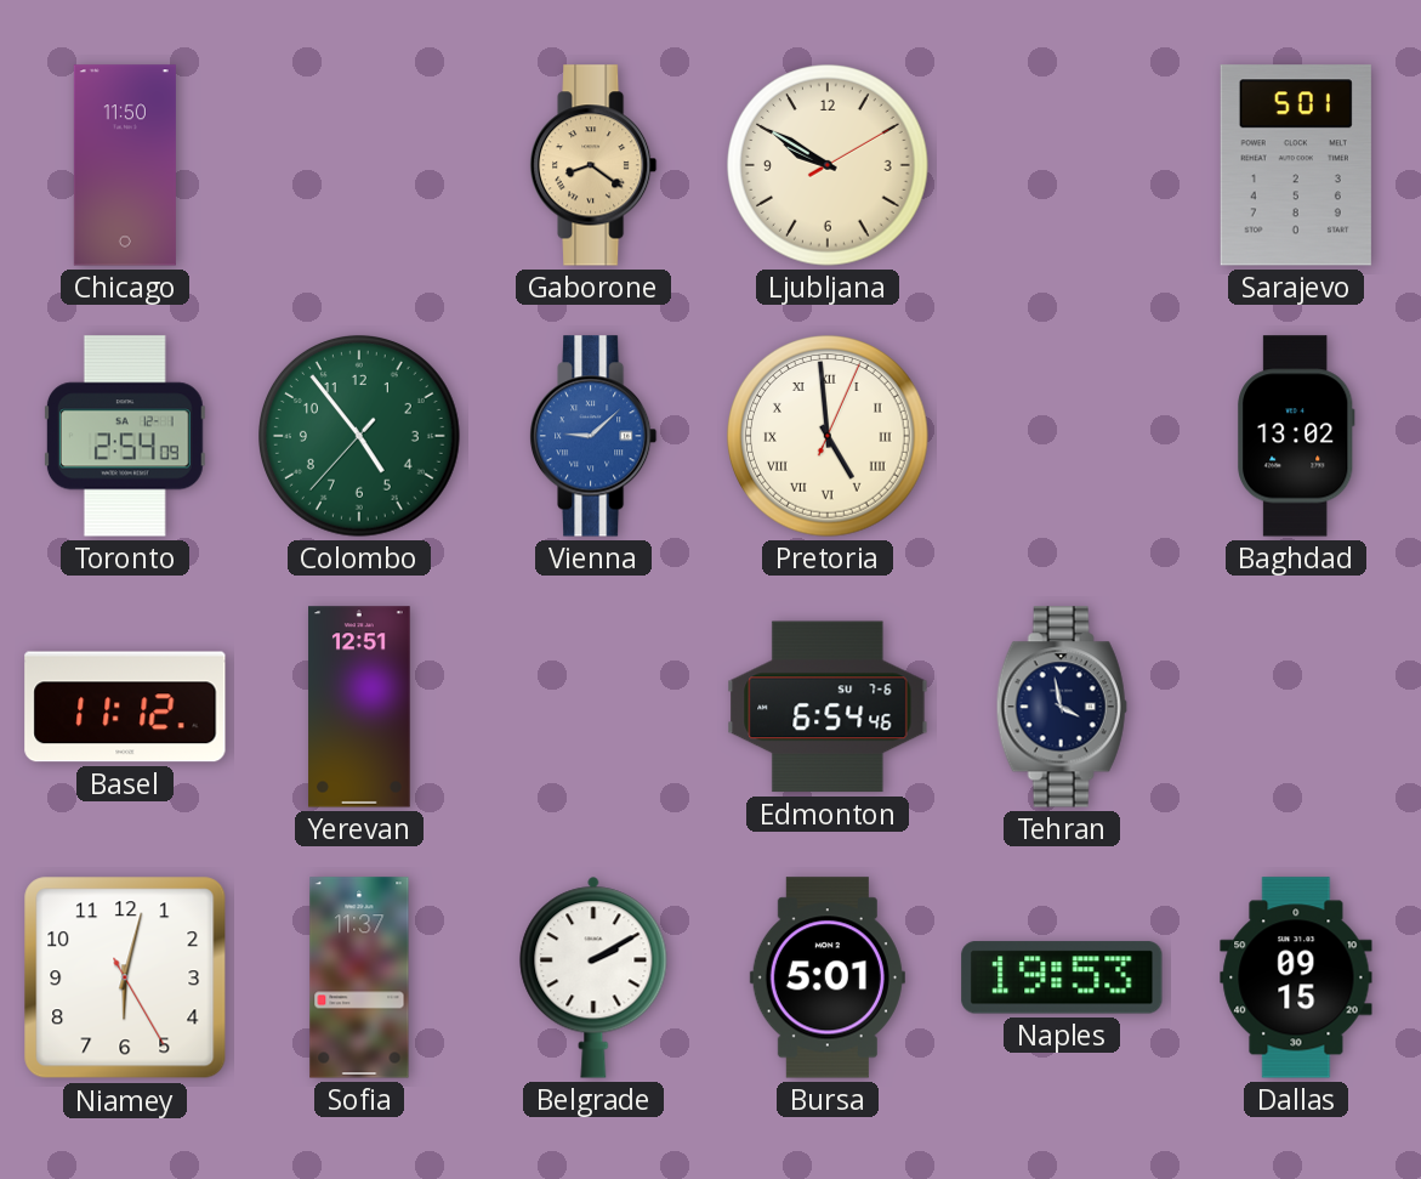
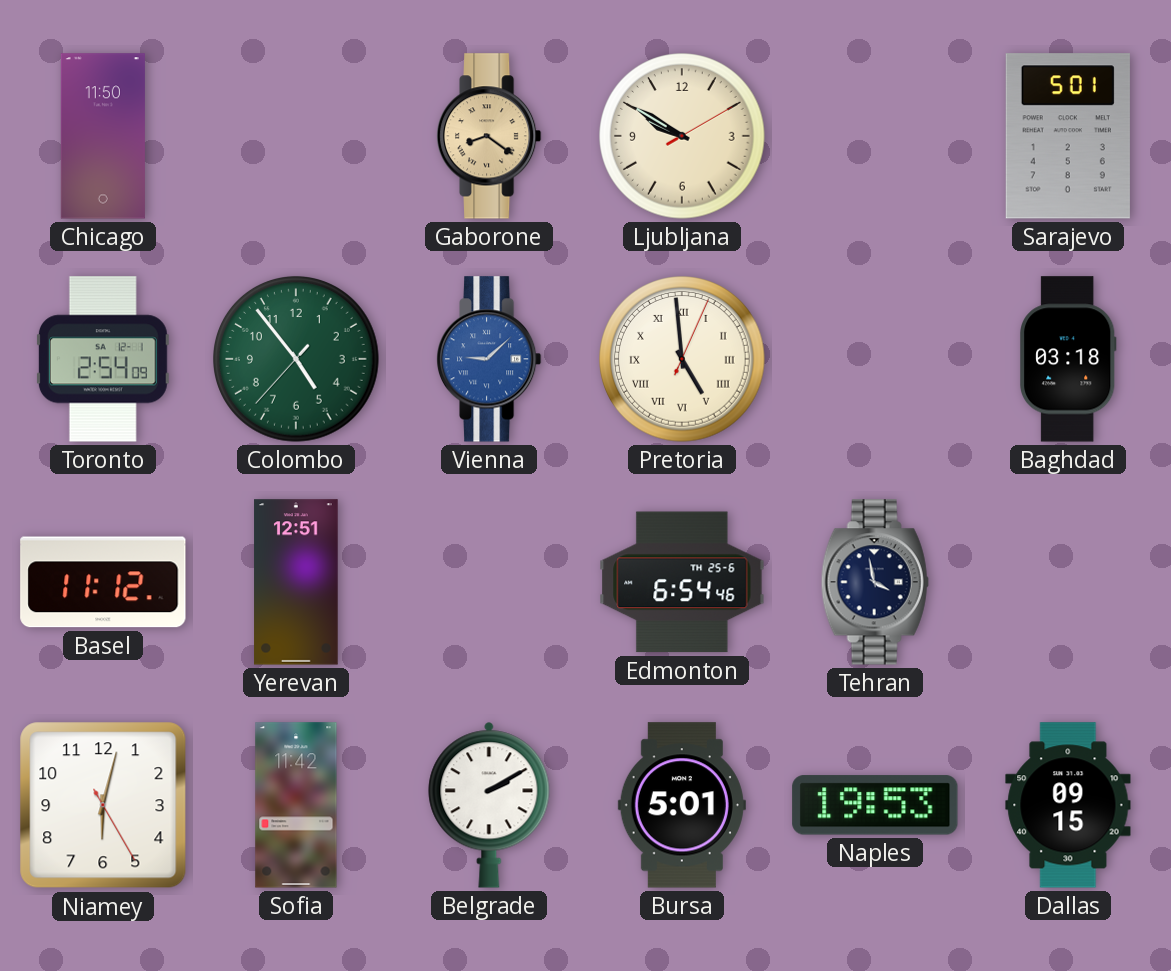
Baghdad: 13:02 -> 03:18 (1068, 359)
Edmonton date: SU 7-6 -> TH 25-6 (682, 582)
Sofia: 11:37 -> 11:42 (296, 805)
